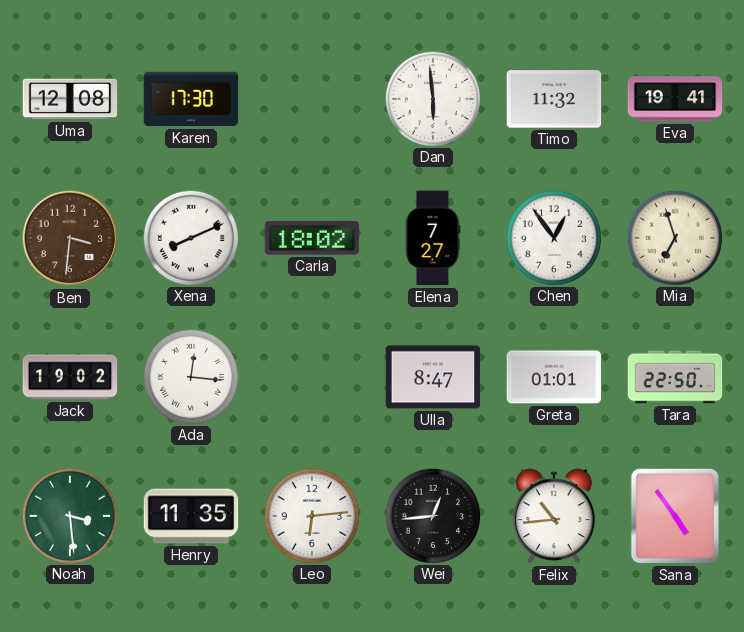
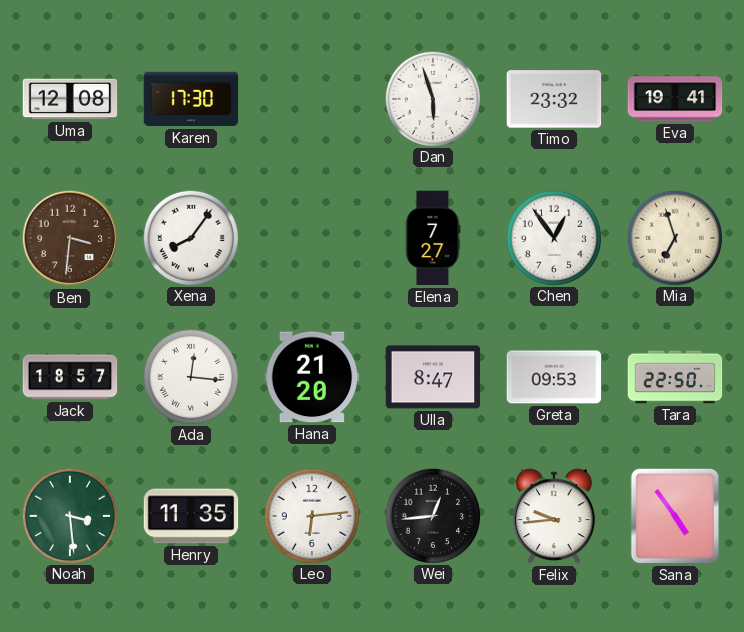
Dan: 5:59 -> 5:57 (432, 98)
Timo: 11:32 -> 23:32 (554, 99)
Xena: 8:11 -> 8:06 (190, 237)
Carla: 18:02 -> none (312, 238)
Jack: 19:02 -> 18:57 (70, 377)
Hana: none -> 21:20 (312, 377)
Greta: 01:01 -> 09:53 (554, 377)
Felix: 10:44 -> 9:44 (554, 516)
